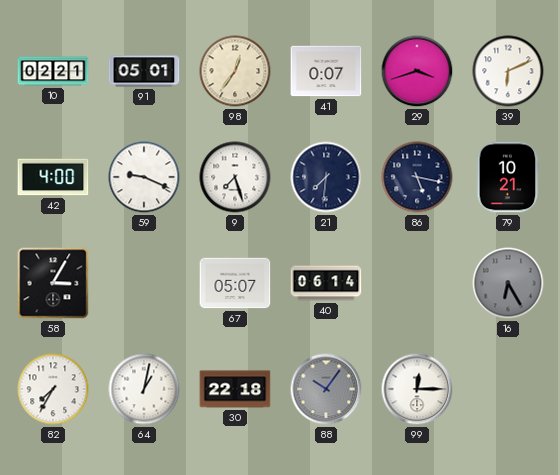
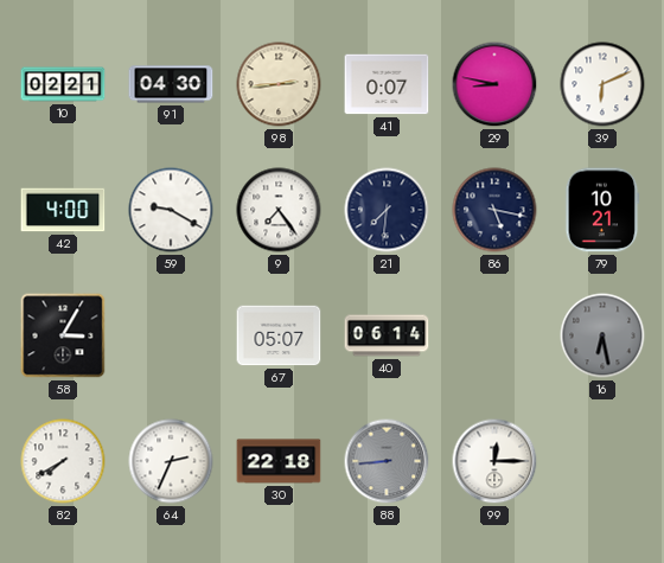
91: 05:01 -> 04:30 (171, 84)
98: 12:36 -> 2:44 (279, 84)
29: 3:42 -> 8:47 (494, 84)
59: 9:19 -> 9:20 (171, 210)
9: 7:27 -> 7:24 (279, 210)
16: 6:25 -> 6:28 (602, 335)
82: 7:35 -> 7:40 (63, 461)
64: 1:02 -> 2:34 (171, 461)
88: 10:06 -> 8:44 (387, 461)
